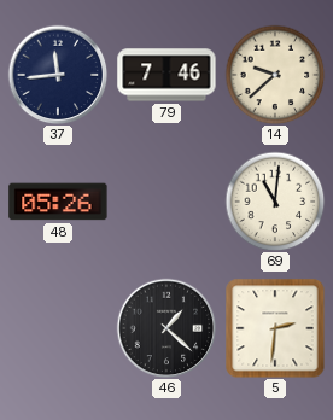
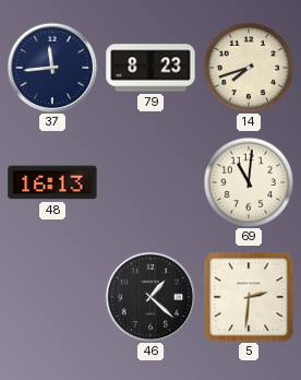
79: 7:46 -> 8:23 (150, 68)
14: 9:38 -> 7:42 (249, 68)
48: 05:26 -> 16:13 (52, 182)
